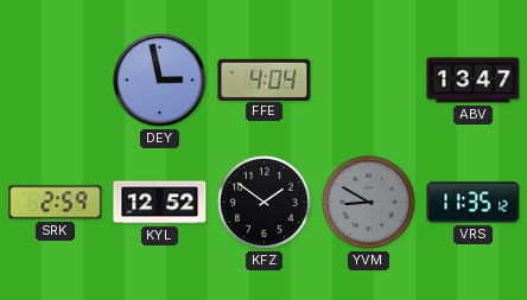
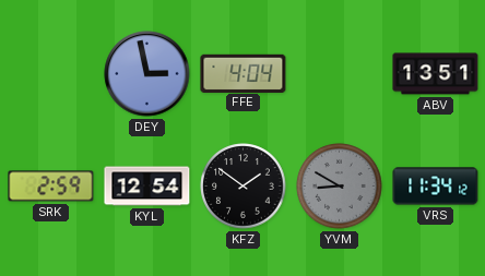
ABV: 13:47 -> 13:51 (436, 74)
KYL: 12:52 -> 12:54 (147, 187)
VRS: 11:35 -> 11:34 (436, 187)
